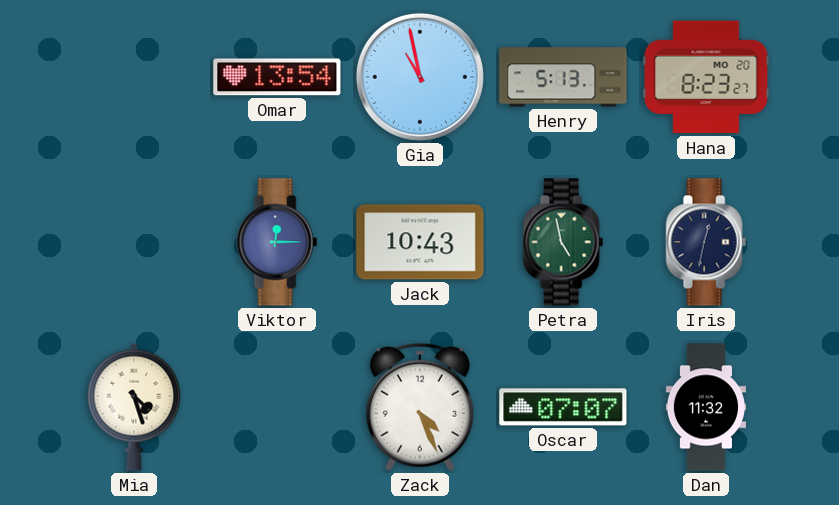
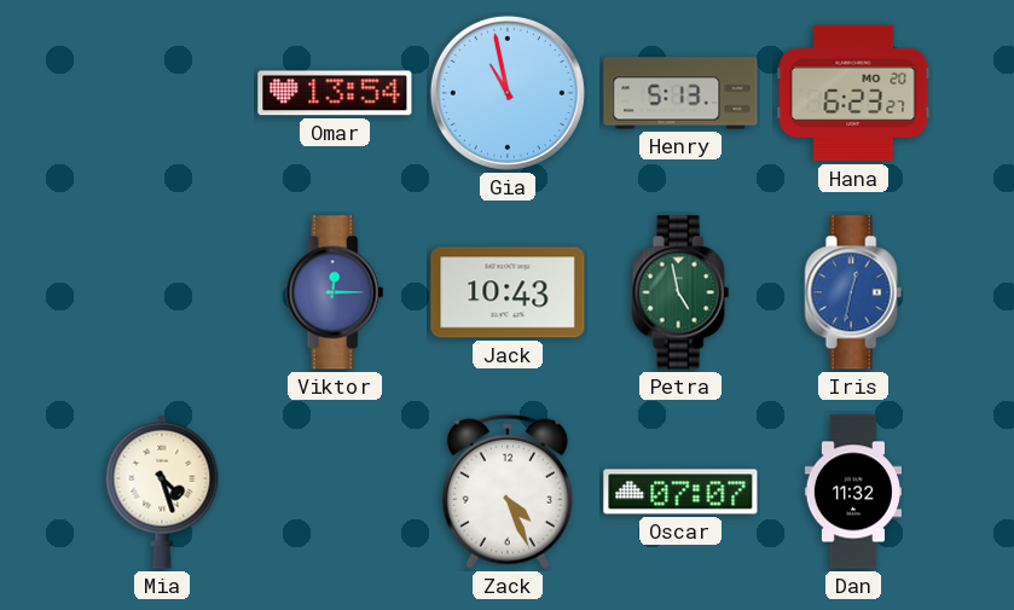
Hana: 8:23 -> 6:23 (853, 93)
Iris dial: navy -> blue (853, 292)
